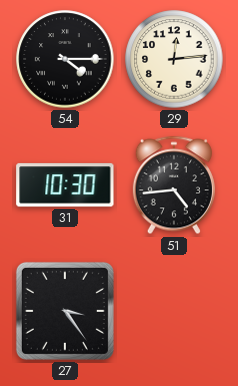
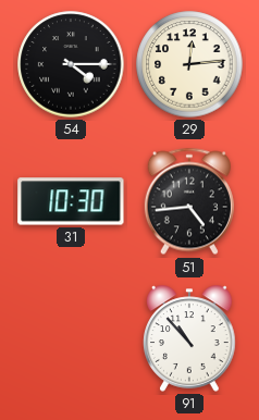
27: 3:24 -> none (65, 311)
91: none -> 10:53 (190, 338)
